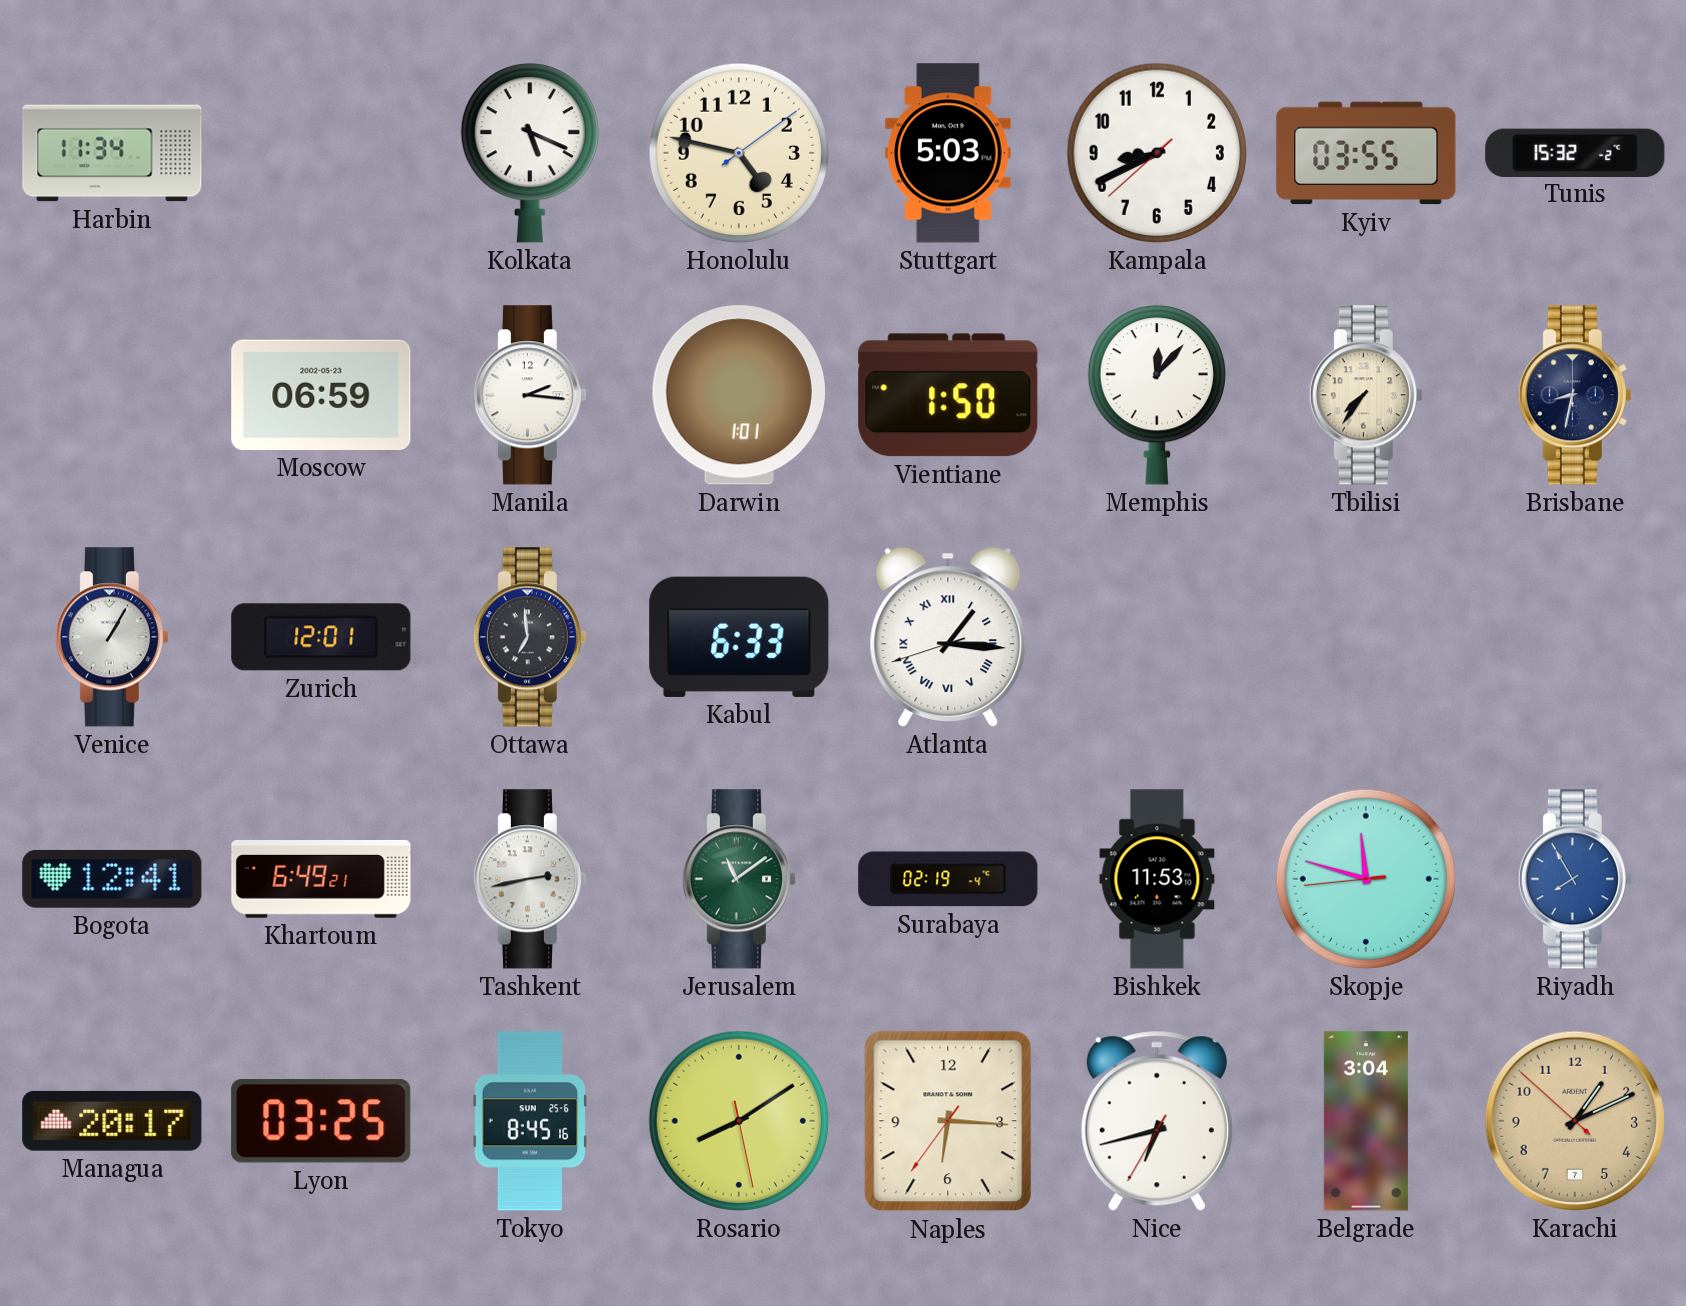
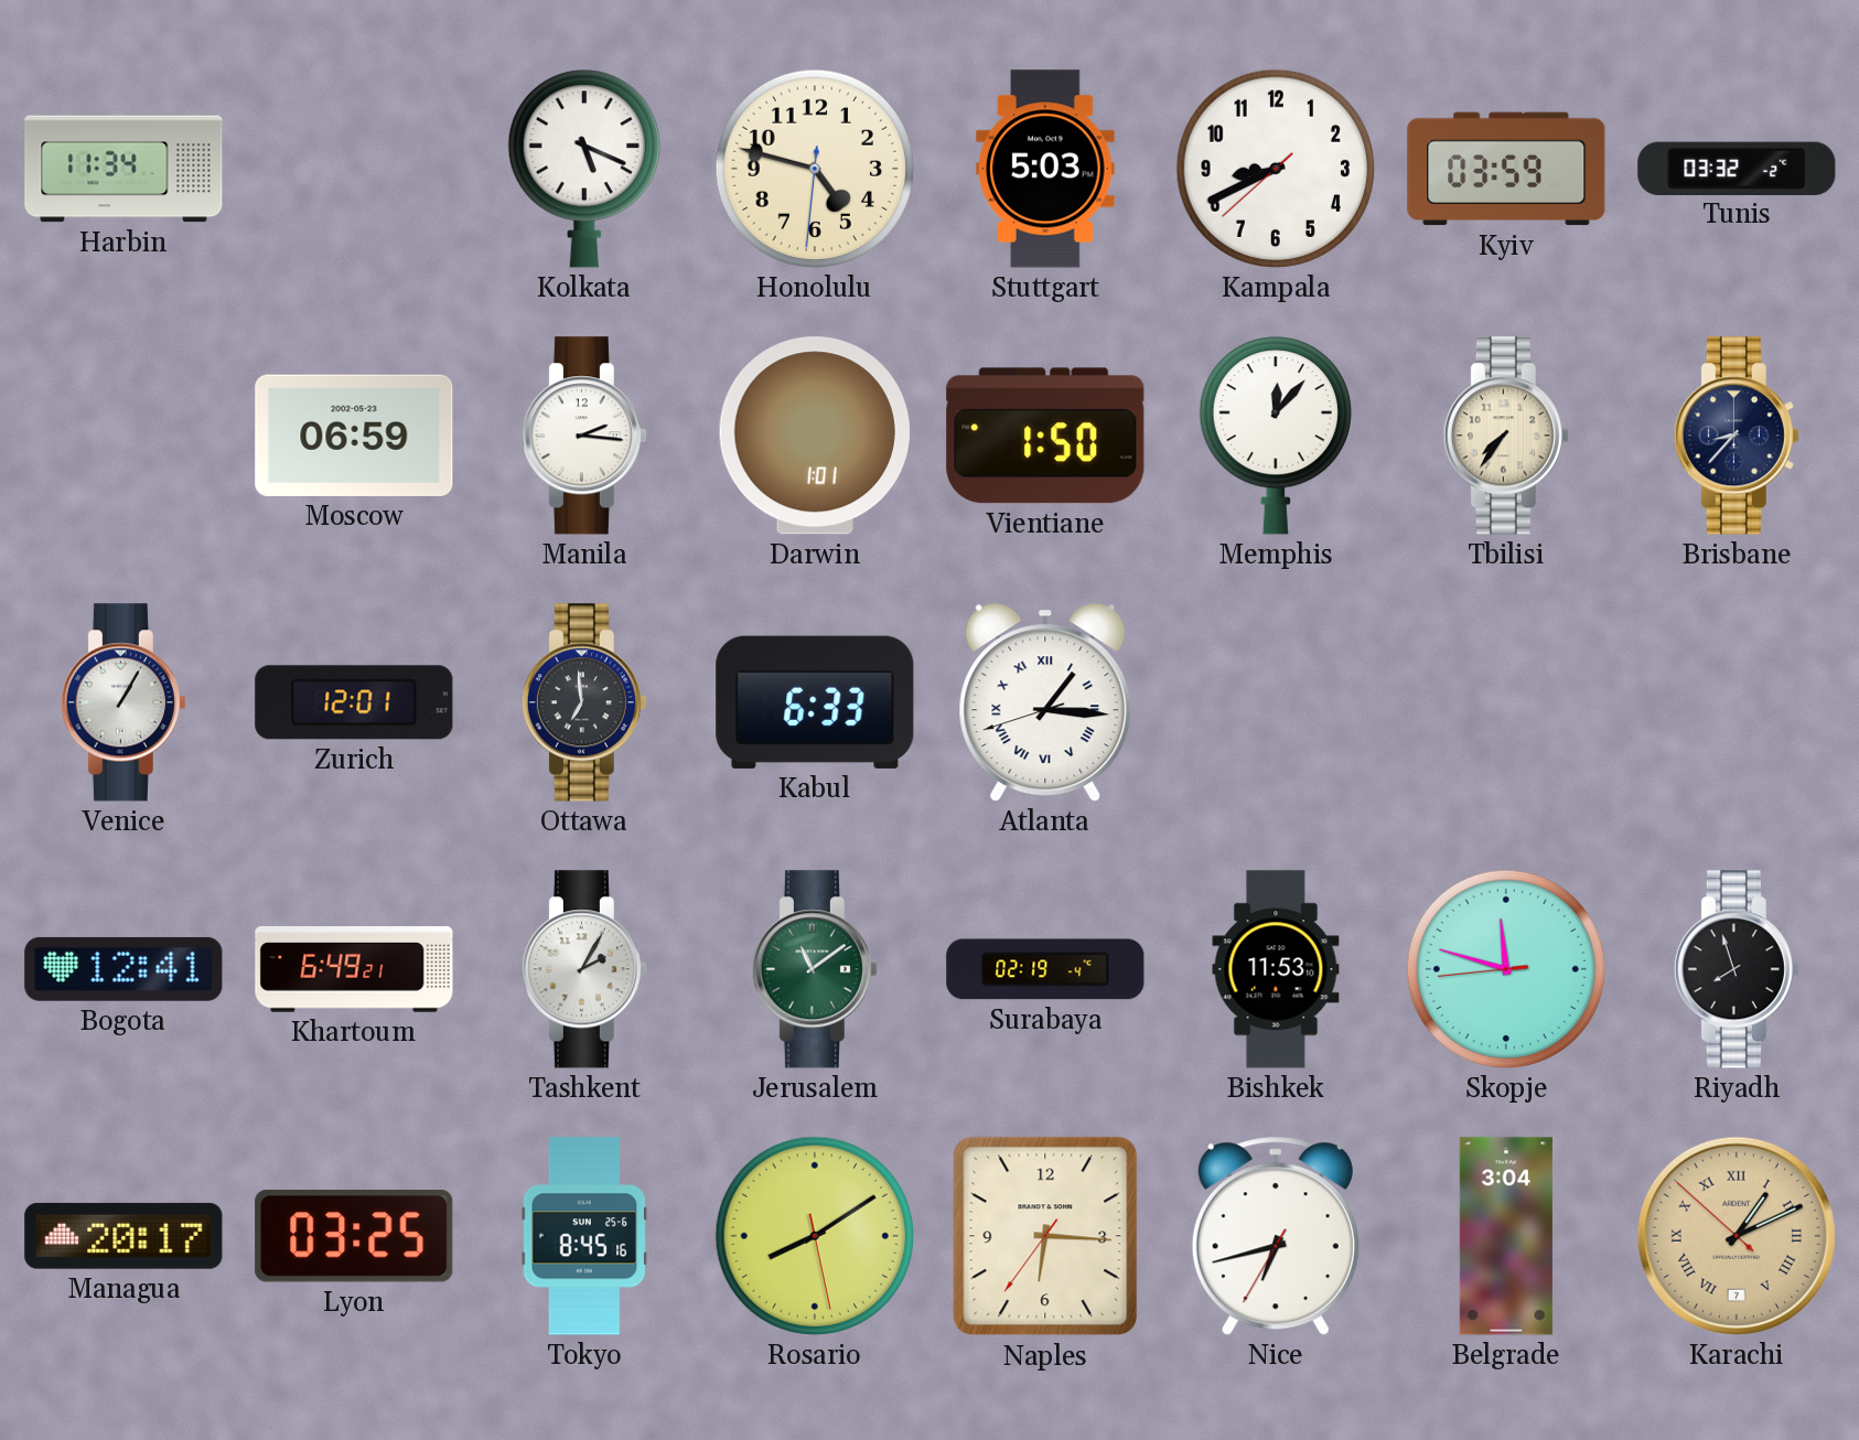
Honolulu: 4:47:09 -> 4:47:31 (815, 169)
Kyiv: 03:55 -> 03:59 (1506, 169)
Tunis: 15:32 -> 03:32 (1737, 168)
Brisbane: 8:32 -> 8:37 (1737, 436)
Tashkent: 2:43 -> 2:05 (584, 969)
Riyadh: 7:55 -> 7:57 (1737, 969)
Riyadh dial: blue -> black (1737, 969)
Karachi numerals: Arabic -> Roman (1737, 1236)
